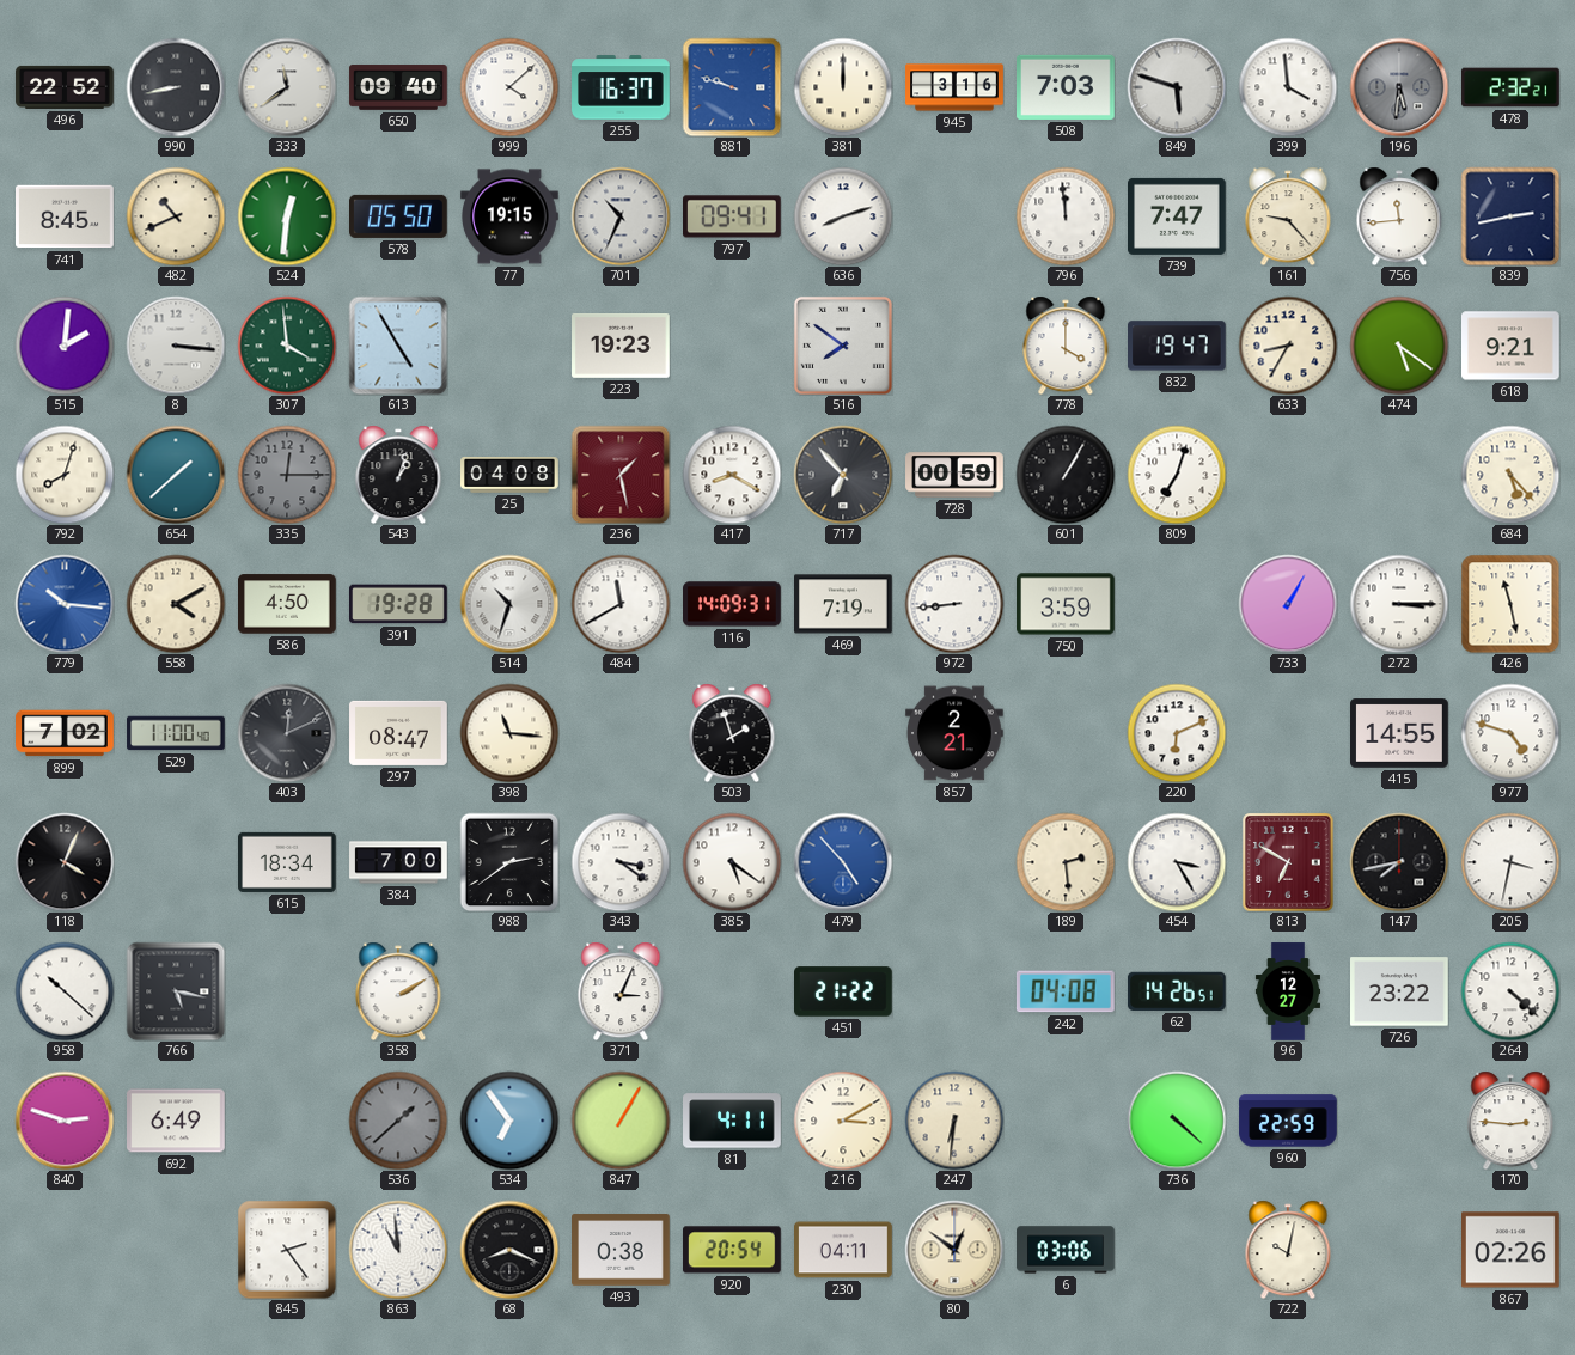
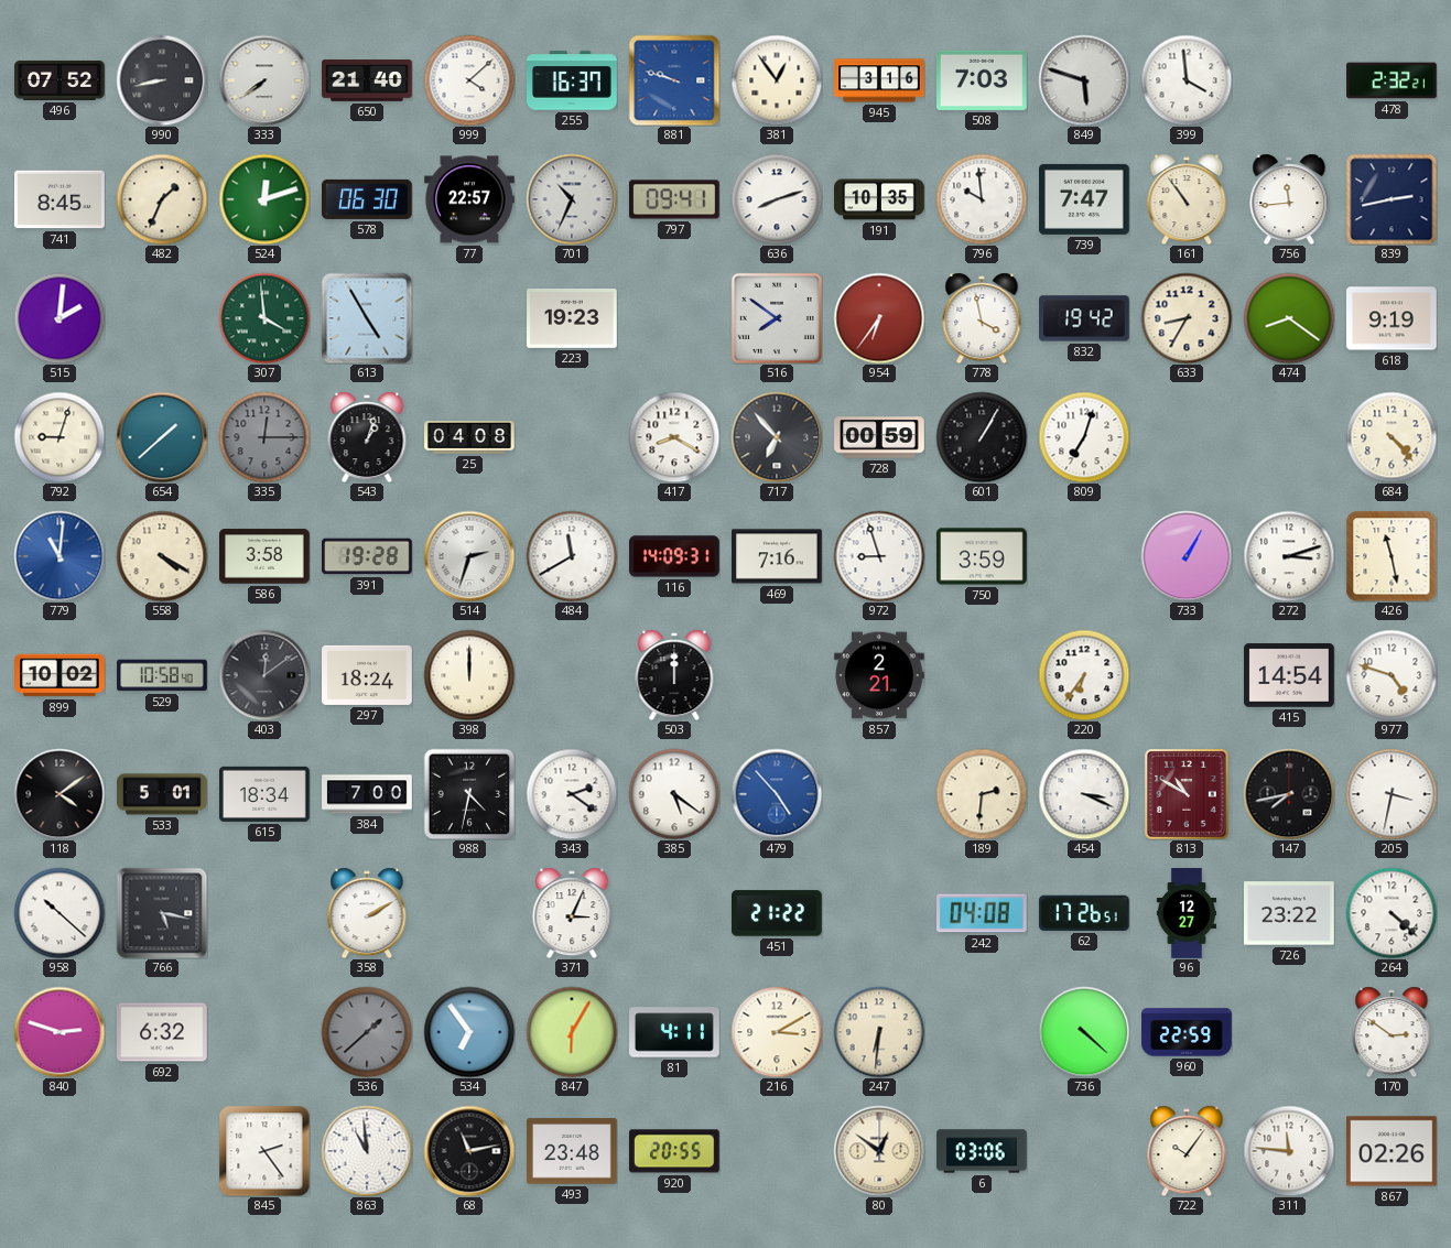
496: 22:52 -> 07:52 (59, 80)
333: 11:39 -> 7:39 (264, 80)
650: 09:40 -> 21:40 (367, 80)
381: 12:00 -> 12:54 (777, 80)
196: 5:31 -> none (1399, 87)
482: 10:41 -> 1:34 (162, 199)
524: 12:31 -> 12:12 (264, 199)
578: 05:50 -> 06:30 (368, 199)
77: 19:15 -> 22:57 (469, 199)
191: none -> 10:35 (879, 199)
796: 11:59 -> 9:59 (982, 199)
161: 9:23 -> 10:54 (1187, 199)
8: 3:16 -> none (176, 346)
954: none -> 6:36 (879, 318)
778: 4:00 -> 3:58 (982, 318)
832: 19:47 -> 19:42 (1085, 318)
474: 5:21 -> 8:21 (1289, 318)
618: 9:21 -> 9:19 (1393, 318)
792: 8:03 -> 9:03 (59, 437)
236: 1:28 -> none (621, 475)
684: 5:23 -> 4:23 (1392, 437)
779: 10:16 -> 11:01 (59, 556)
558: 4:10 -> 4:20 (162, 556)
586: 4:50 -> 3:58 (264, 556)
514: 10:33 -> 2:33 (469, 556)
469: 7:19 -> 7:16 (778, 556)
972: 8:44 -> 8:57 (879, 556)
272: 3:15 -> 3:12 (1289, 556)
899: 7:02 -> 10:02 (61, 675)
529: 11:00 -> 10:58 (162, 675)
403: 12:11 -> 12:09 (264, 675)
297: 08:47 -> 18:24 (367, 675)
398: 11:16 -> 12:00 (469, 675)
503: 1:57 -> 12:00 (674, 675)
220: 6:11 -> 6:36 (1084, 675)
415: 14:55 -> 14:54 (1290, 675)
118: 4:04 -> 4:09 (59, 794)
533: none -> 5:01 (162, 794)
988: 2:39 -> 4:32 (469, 794)
343: 3:21 -> 2:21 (572, 794)
189: 2:29 -> 2:31 (982, 794)
454: 3:25 -> 3:19 (1084, 794)
813: 6:50 -> 10:50 (1187, 794)
62: 14:26 -> 17:26 (1084, 913)
692: 6:49 -> 6:32 (163, 1032)
847: 1:05 -> 6:05 (572, 1032)
170: 2:46 -> 2:51 (1392, 1032)
68: 8:19 -> 11:13 (469, 1151)
493: 0:38 -> 23:48 (573, 1151)
920: 20:54 -> 20:55 (674, 1151)
230: 04:11 -> none (844, 1250)
722: 10:02 -> 10:06 (1187, 1151)
311: none -> 11:46 (1289, 1151)
